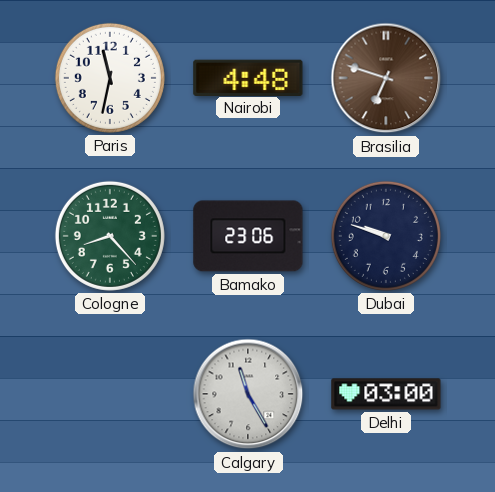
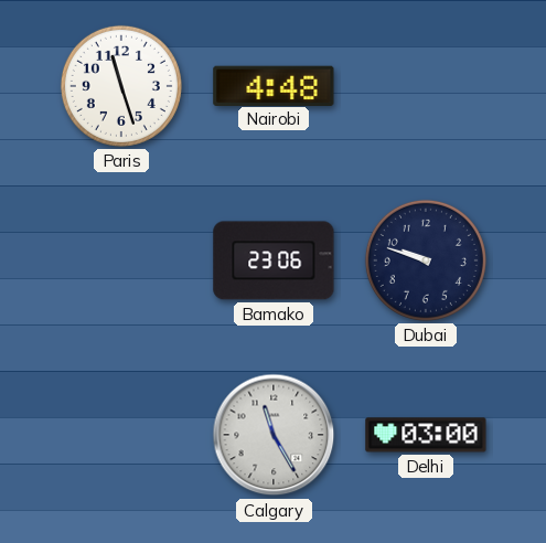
Paris: 11:32 -> 11:27 (121, 86)
Brasilia: 6:48 -> none (386, 78)
Cologne: 8:23 -> none (110, 236)
